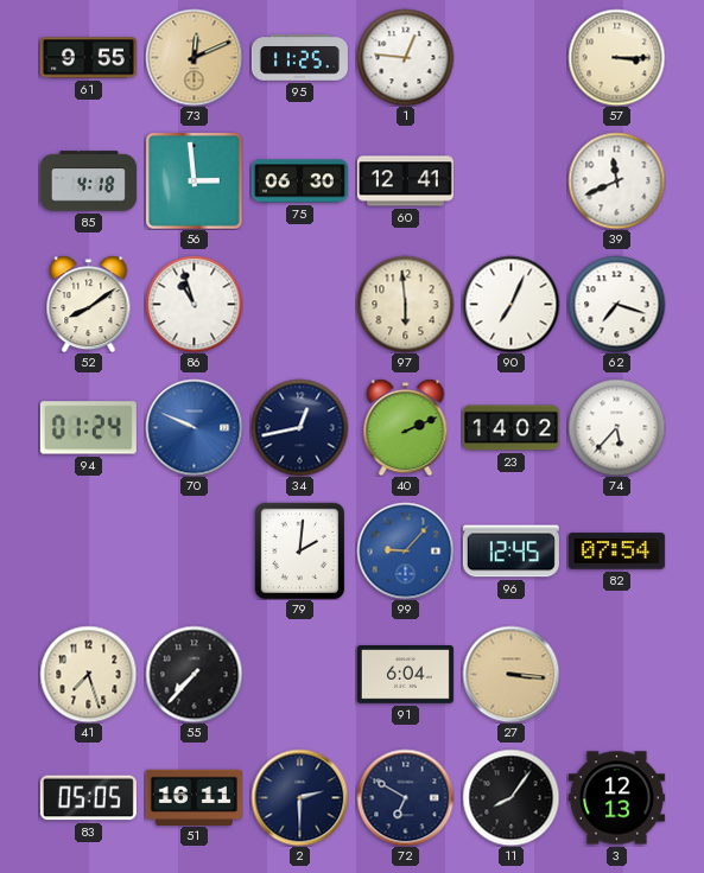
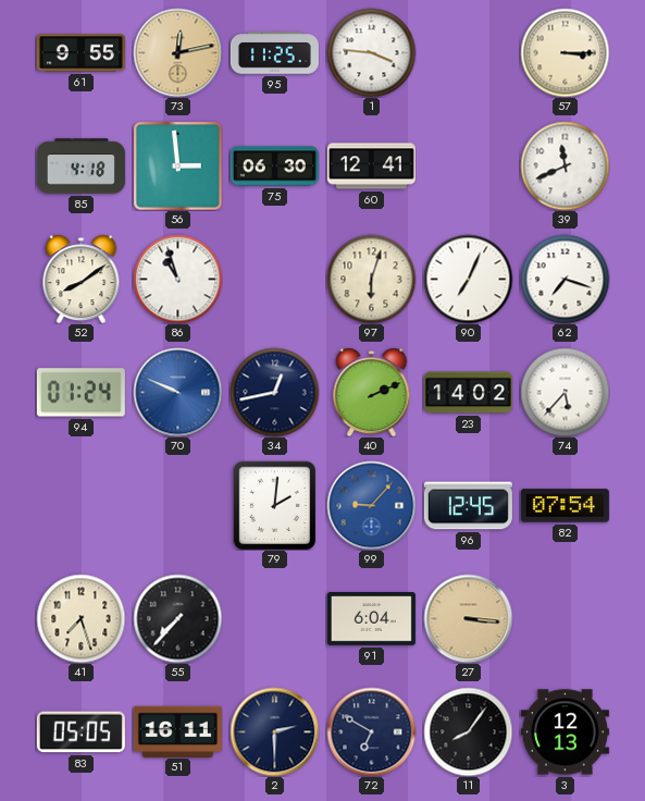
73: 12:11 -> 12:13 (177, 52)
1: 12:46 -> 3:46 (371, 52)
97: 5:59 -> 6:03 (371, 279)
